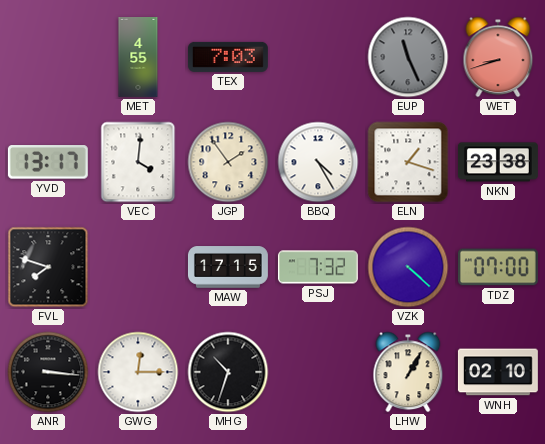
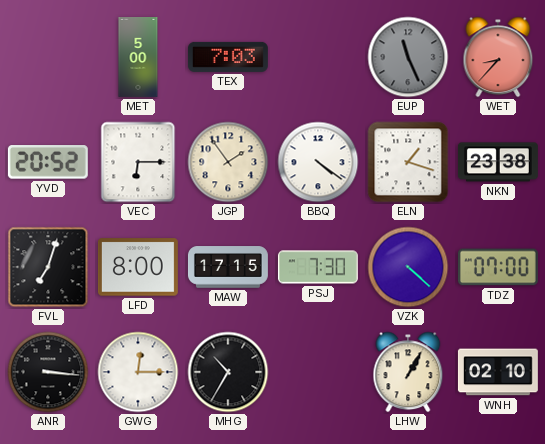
MET: 4:55 -> 5:00 (138, 58)
WET: 8:42 -> 8:37 (498, 57)
YVD: 13:17 -> 20:52 (48, 162)
VEC: 4:01 -> 6:15 (138, 162)
BBQ: 4:25 -> 4:21 (318, 162)
FVL: 7:48 -> 7:03 (48, 267)
LFD: none -> 8:00 (138, 267)
PSJ: 7:32 -> 7:30 (318, 267)
MHG: 10:33 -> 10:35 (228, 372)
